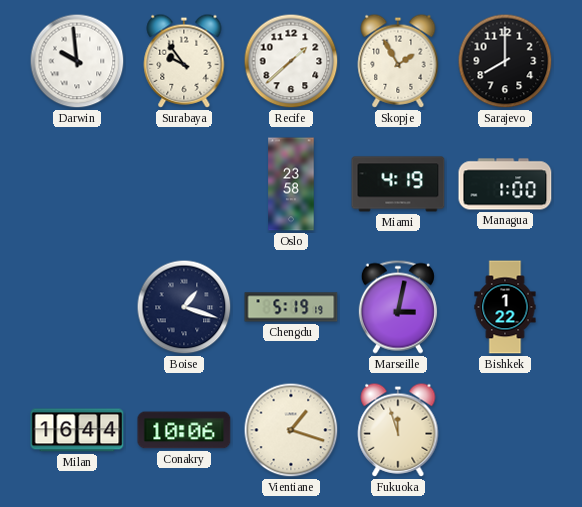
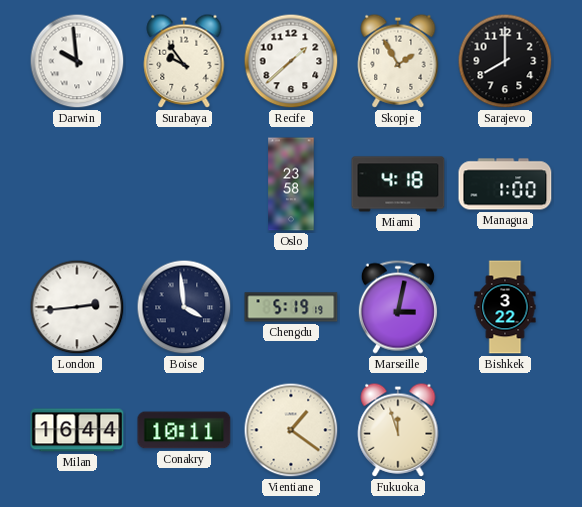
Miami: 4:19 -> 4:18 (398, 184)
London: none -> 2:44 (77, 307)
Boise: 1:18 -> 3:59 (184, 307)
Bishkek: 1:22 -> 3:22 (505, 307)
Conakry: 10:06 -> 10:11 (184, 430)
Vientiane: 1:18 -> 1:21 (291, 430)
